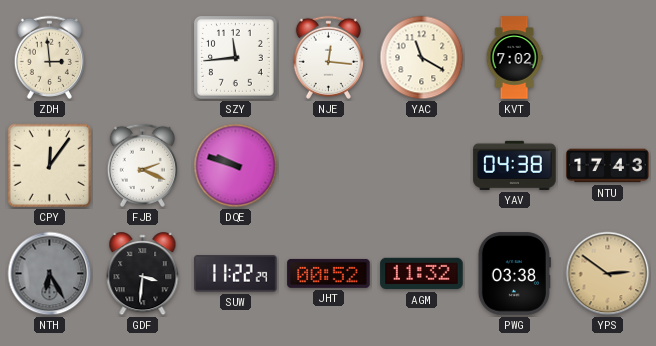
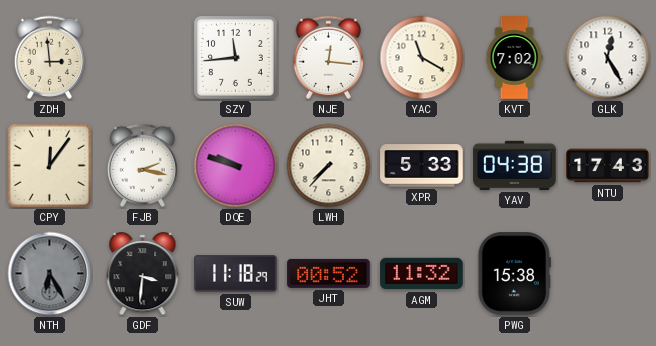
GLK: none -> 12:25 (608, 58)
FJB: 2:19 -> 2:17 (142, 165)
LWH: none -> 7:37 (329, 166)
XPR: none -> 5:33 (422, 166)
SUW: 11:22 -> 11:18 (236, 274)
PWG: 03:38 -> 15:38 (514, 274)
YPS: 2:51 -> none (608, 274)
